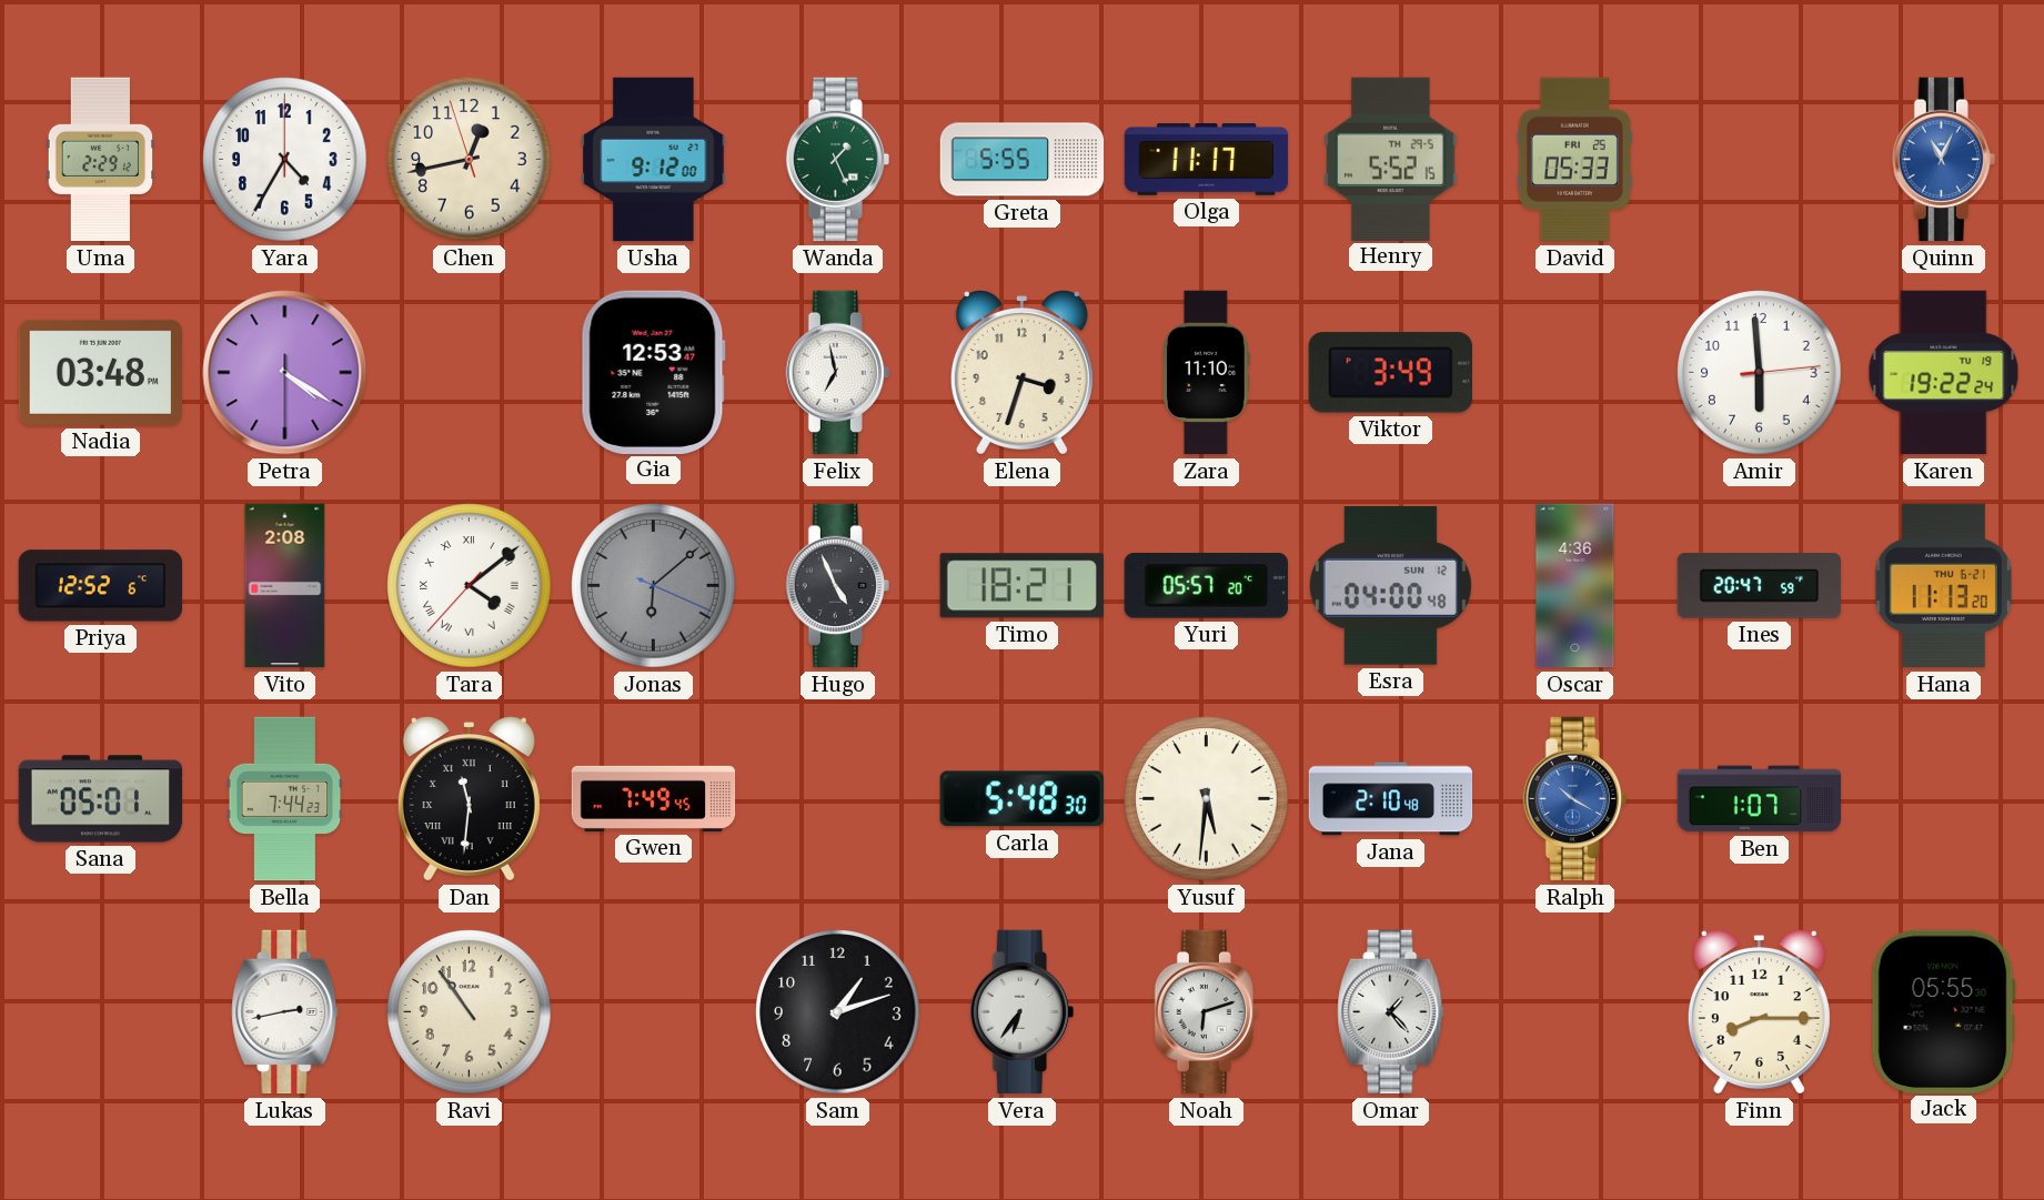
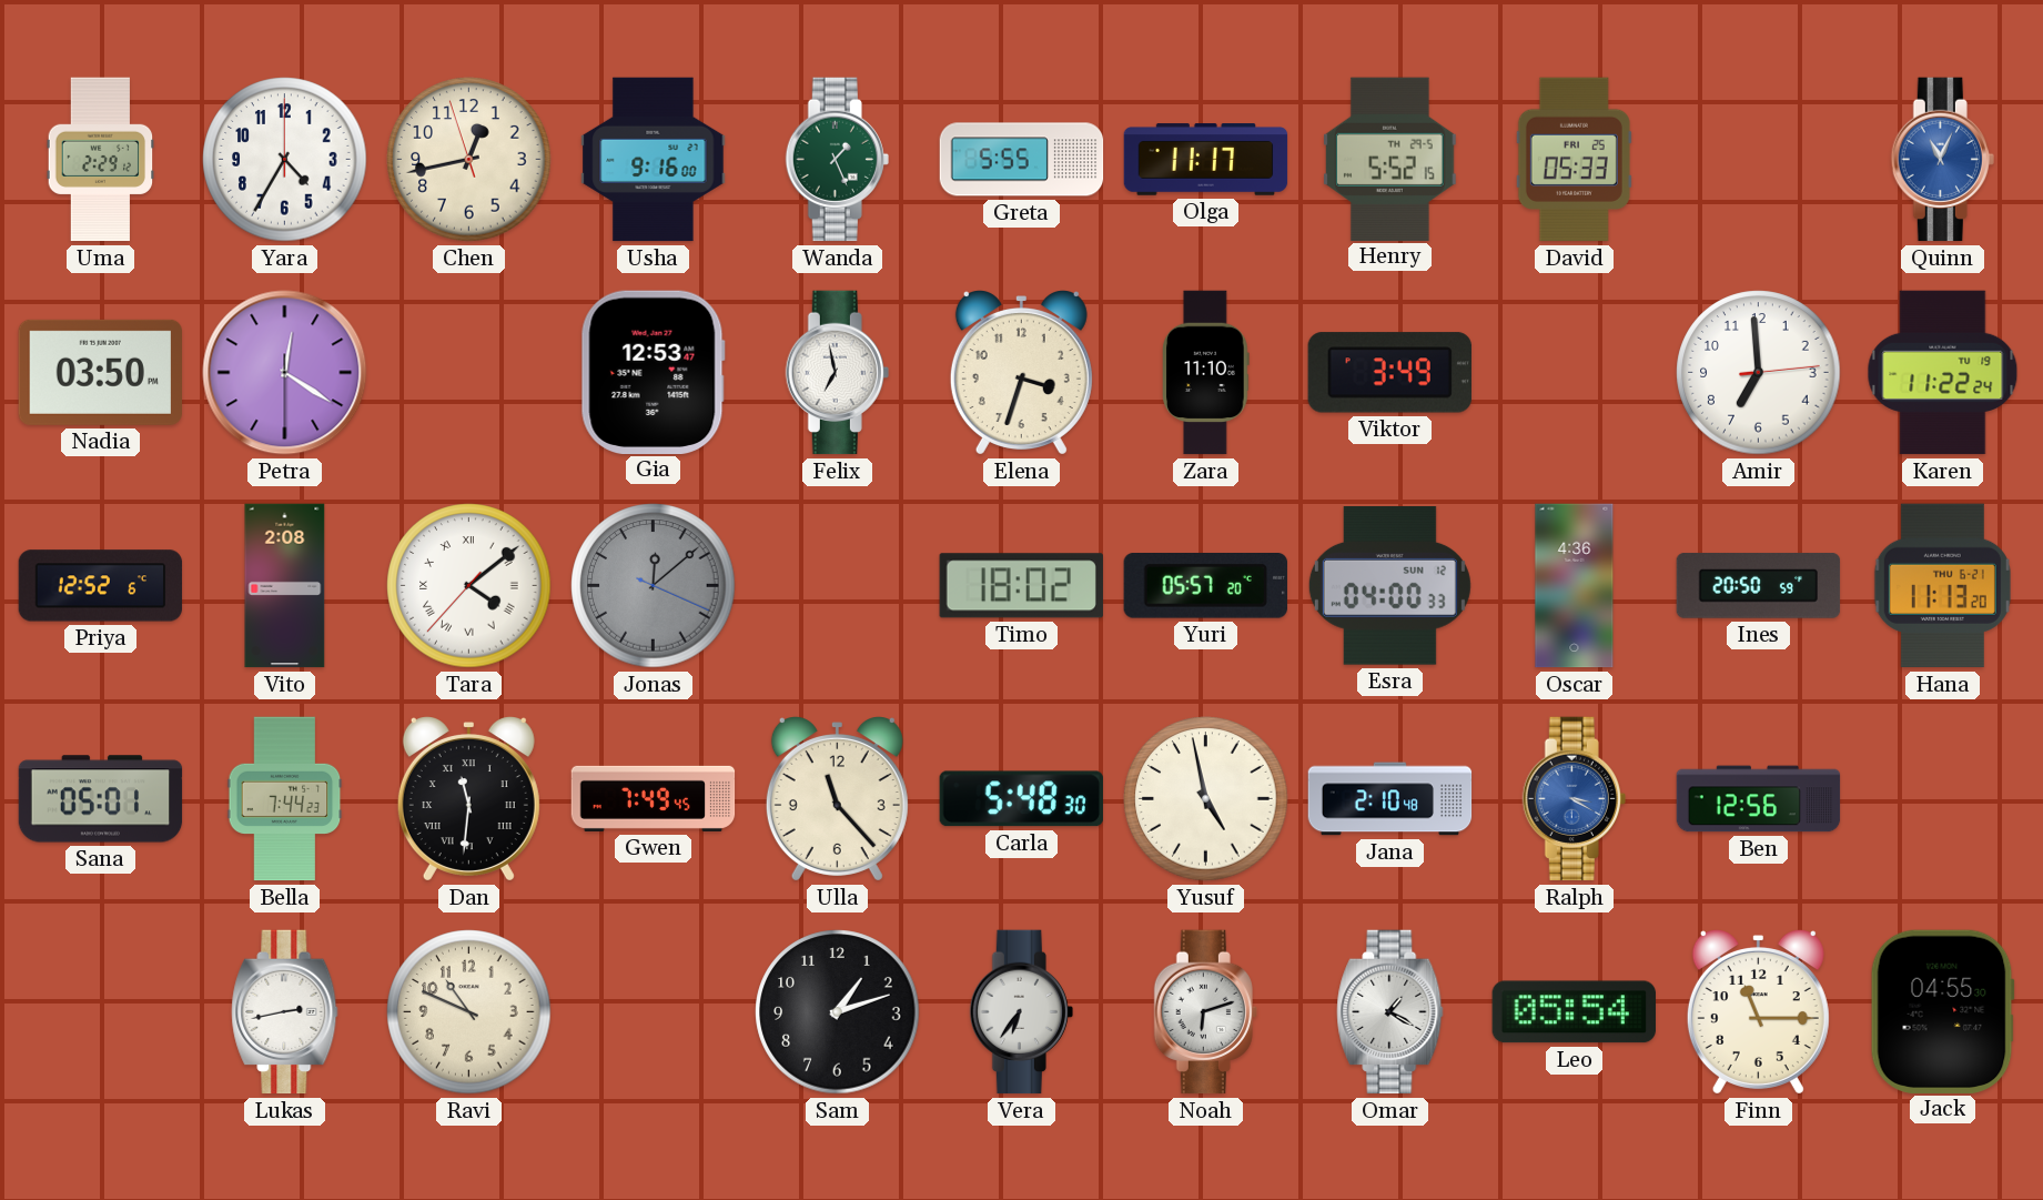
Usha: 9:12 -> 9:16 (654, 160)
Nadia: 03:48 -> 03:50 (100, 372)
Petra: 4:20 -> 12:20 (285, 373)
Amir: 5:59 -> 6:59 (1759, 373)
Karen: 19:22 -> 11:22 (1943, 373)
Jonas: 6:08 -> 12:08 (654, 586)
Hugo: 4:56 -> none (837, 586)
Timo: 18:21 -> 18:02 (1021, 586)
Esra: 04:00:48 -> 04:00:33 (1389, 586)
Ines: 20:47 -> 20:50 (1759, 586)
Ulla: none -> 11:23 (837, 799)
Yusuf: 5:31 -> 4:58 (1206, 799)
Ralph: 10:20 -> 3:20 (1574, 799)
Ben: 1:07 -> 12:56 (1759, 799)
Ravi: 10:54 -> 10:49 (469, 1012)
Omar: 1:23 -> 1:20 (1390, 1012)
Leo: none -> 05:54 (1574, 1012)
Finn: 8:15 -> 11:15 (1758, 1012)
Jack: 05:55 -> 04:55 (1942, 1011)
